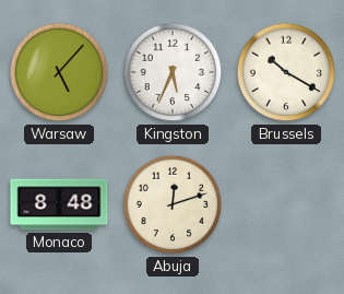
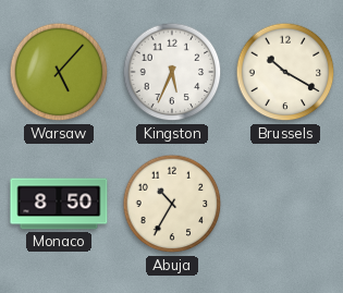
Monaco: 8:48 -> 8:50 (59, 204)
Abuja: 12:12 -> 10:35 (172, 204)
